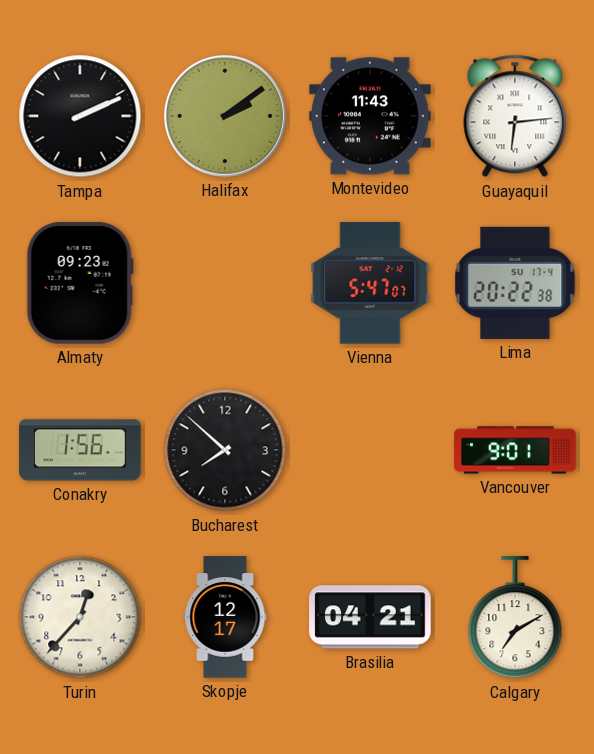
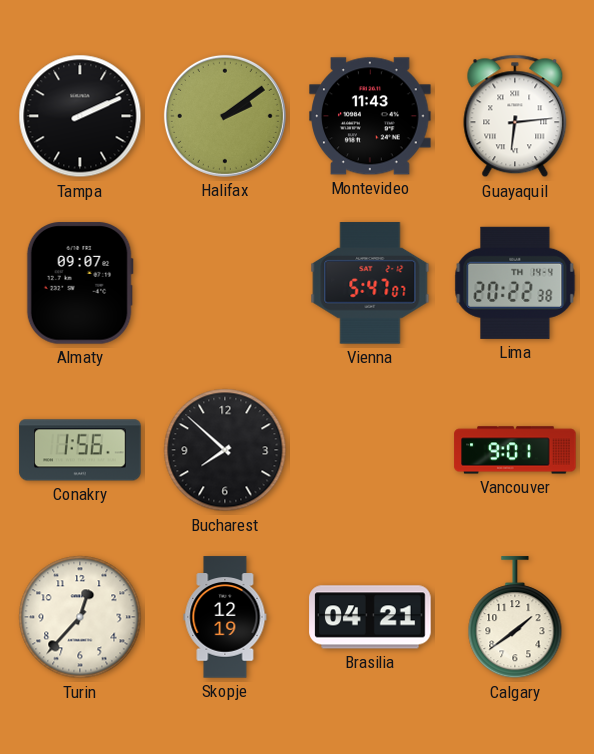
Almaty: 09:23 -> 09:07 (80, 283)
Lima date: SU 17-4 -> TH 14-4 (515, 283)
Skopje: 12:17 -> 12:19 (225, 617)
Calgary: 7:10 -> 1:39 (515, 618)
